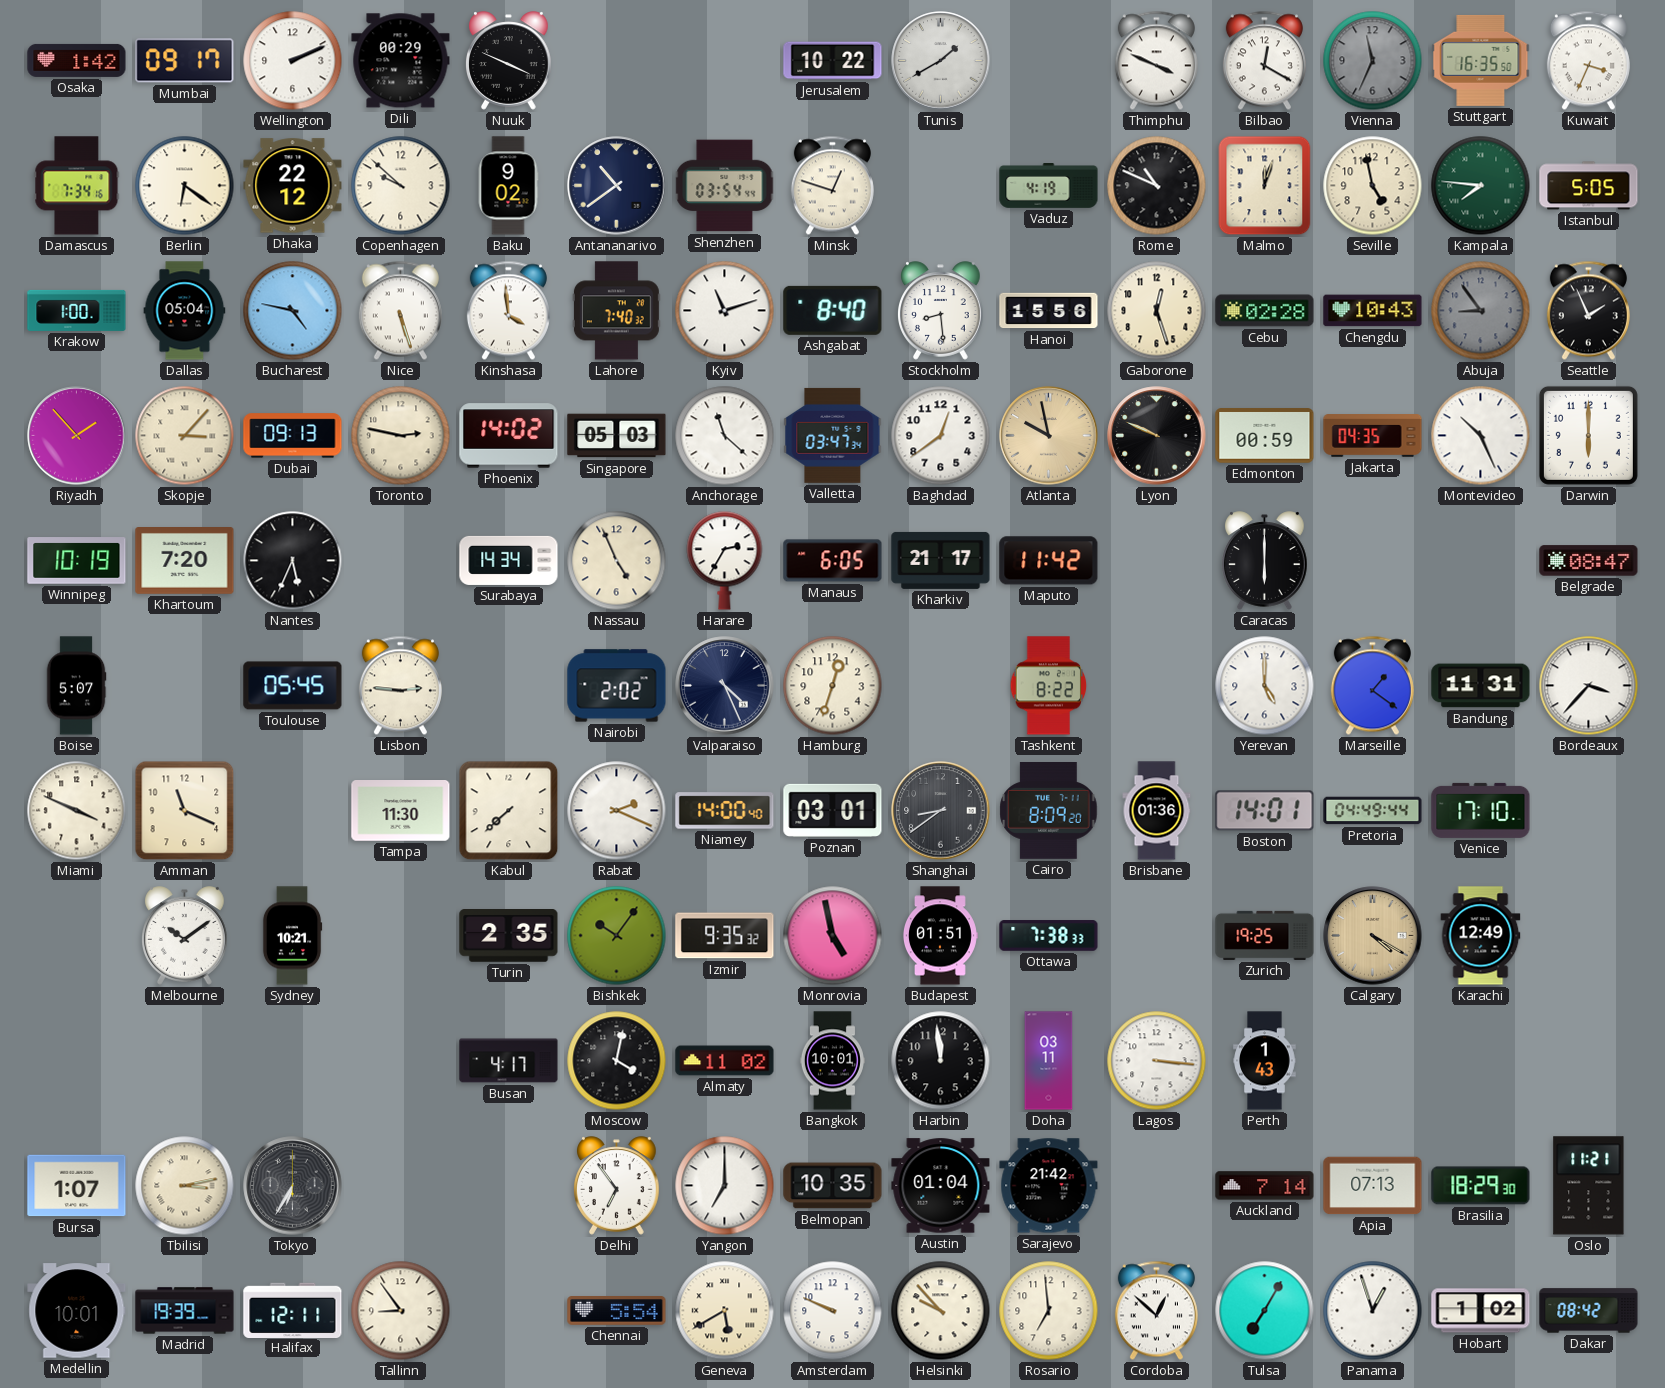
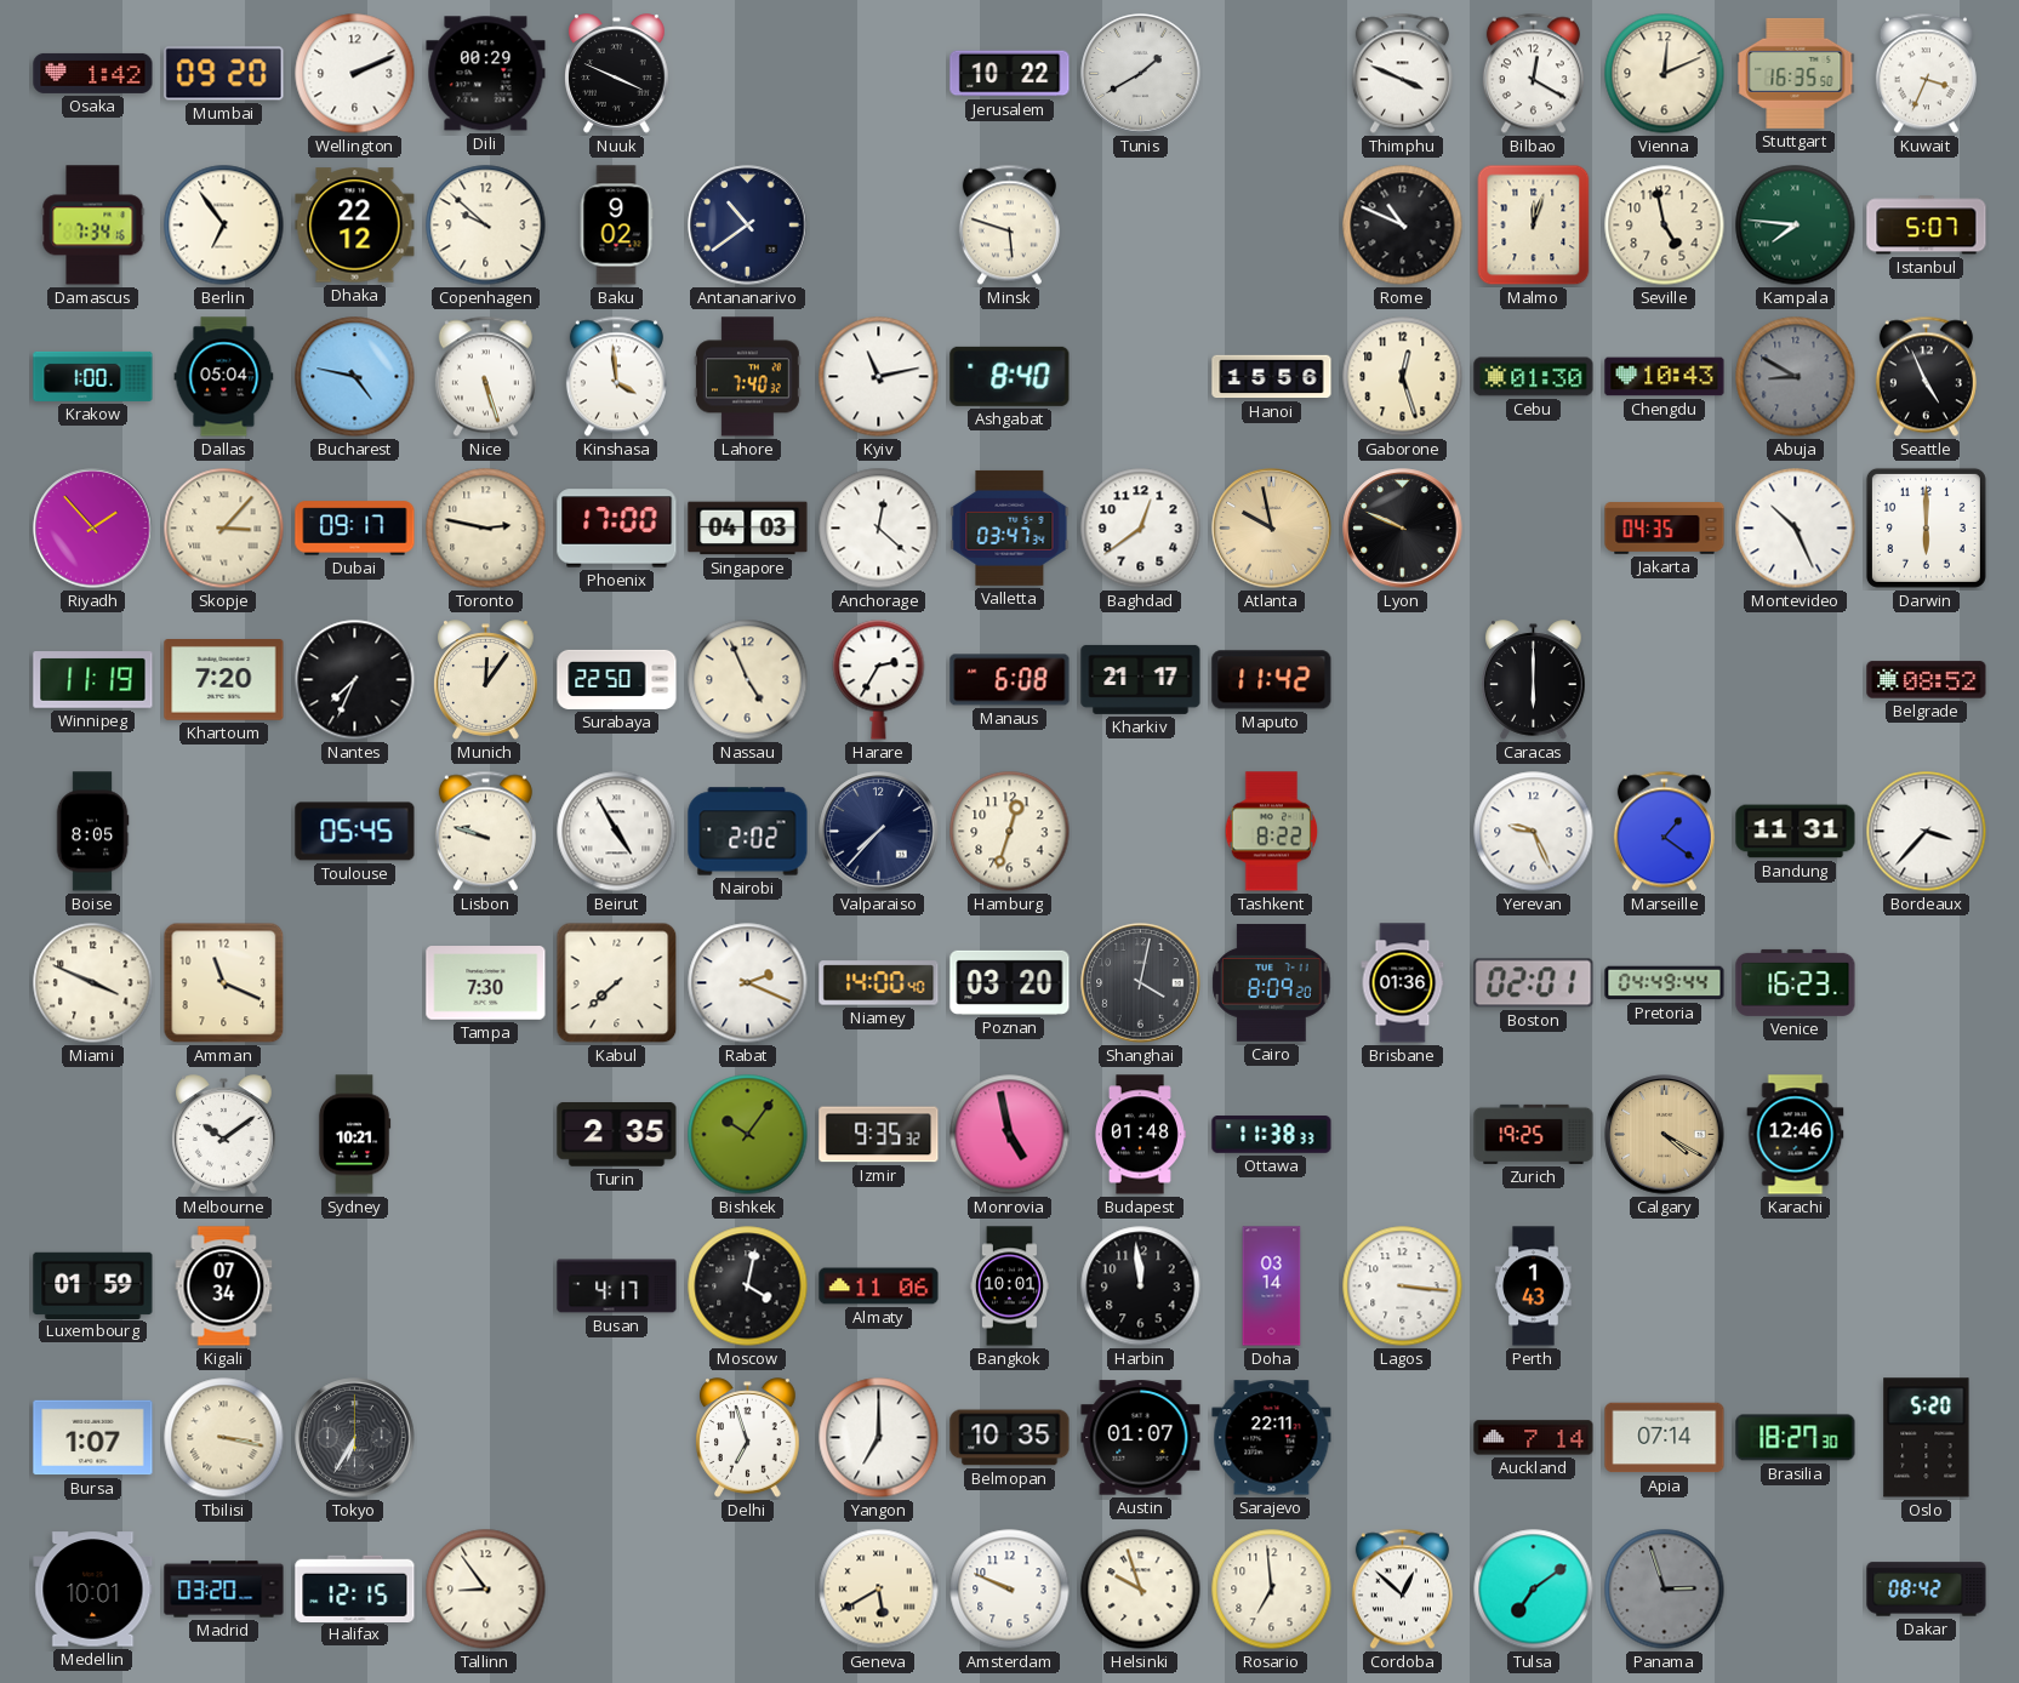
Mumbai: 09:17 -> 09:20 (224, 74)
Vienna: 11:34 -> 12:11 (1665, 74)
Vienna dial: grey -> cream (1665, 74)
Berlin: 6:21 -> 6:54 (224, 226)
Shenzhen: 03:54 -> none (725, 186)
Minsk: 12:48 -> 5:48 (1009, 226)
Vaduz: 4:19 -> none (1049, 186)
Istanbul: 5:05 -> 5:07 (1927, 226)
Kyiv: 11:12 -> 11:13 (879, 377)
Stockholm: 8:29 -> none (941, 311)
Cebu: 02:28 -> 01:30 (1534, 377)
Abuja: 8:54 -> 8:50 (1796, 377)
Seattle: 1:56 -> 4:56 (1926, 377)
Dubai: 09:13 -> 09:17 (355, 529)
Phoenix: 14:02 -> 17:00 (617, 529)
Singapore: 05:03 -> 04:03 (748, 529)
Anchorage: 11:22 -> 12:22 (879, 529)
Edmonton: 00:59 -> none (1265, 436)
Winnipeg: 10:19 -> 11:19 (93, 680)
Nantes: 5:34 -> 7:34 (355, 680)
Munich: none -> 12:06 (486, 680)
Surabaya: 14:34 -> 22:50 (617, 679)
Manaus: 6:05 -> 6:08 (1010, 680)
Belgrade: 08:47 -> 08:52 (1927, 680)
Boise: 5:07 -> 8:05 (92, 832)
Lisbon: 2:46 -> 9:48 (485, 832)
Beirut: none -> 4:55 (617, 832)
Valparaiso: 4:26 -> 7:37 (879, 832)
Yerevan: 5:00 -> 9:26 (1534, 832)
Tampa: 11:30 -> 7:30 (486, 983)
Poznan: 03:01 -> 03:20 (1010, 982)
Shanghai: 8:39 -> 4:02 (1141, 983)
Boston: 14:01 -> 02:01 (1534, 983)
Venice: 17:10 -> 16:23 (1796, 982)
Budapest: 01:51 -> 01:48 (1140, 1135)
Ottawa: 7:38 -> 11:38 (1272, 1135)
Karachi: 12:49 -> 12:46 (1796, 1135)
Luxembourg: none -> 01:59 (93, 1285)
Kigali: none -> 07:34 (224, 1287)
Almaty: 11:02 -> 11:06 (879, 1287)
Doha: 03:11 -> 03:14 (1272, 1287)
Tbilisi: 3:13 -> 3:17 (224, 1438)
Delhi: 6:54 -> 6:57 (748, 1438)
Austin: 01:04 -> 01:07 (1141, 1438)
Sarajevo: 21:42 -> 22:11 (1272, 1438)
Apia: 07:13 -> 07:14 (1665, 1438)
Brasilia: 18:29 -> 18:27 (1796, 1438)
Oslo: 11:21 -> 5:20 (1927, 1438)
Madrid: 19:39 -> 03:20 (224, 1590)
Halifax: 12:11 -> 12:15 (355, 1588)
Chennai: 5:54 -> none (617, 1311)
Helsinki: 9:53 -> 9:57 (1141, 1590)
Tulsa: 7:05 -> 7:09 (1534, 1590)
Panama: 12:57 -> 2:57 (1665, 1590)
Panama dial: white -> grey (1665, 1590)
Hobart: 1:02 -> none (1481, 1311)
